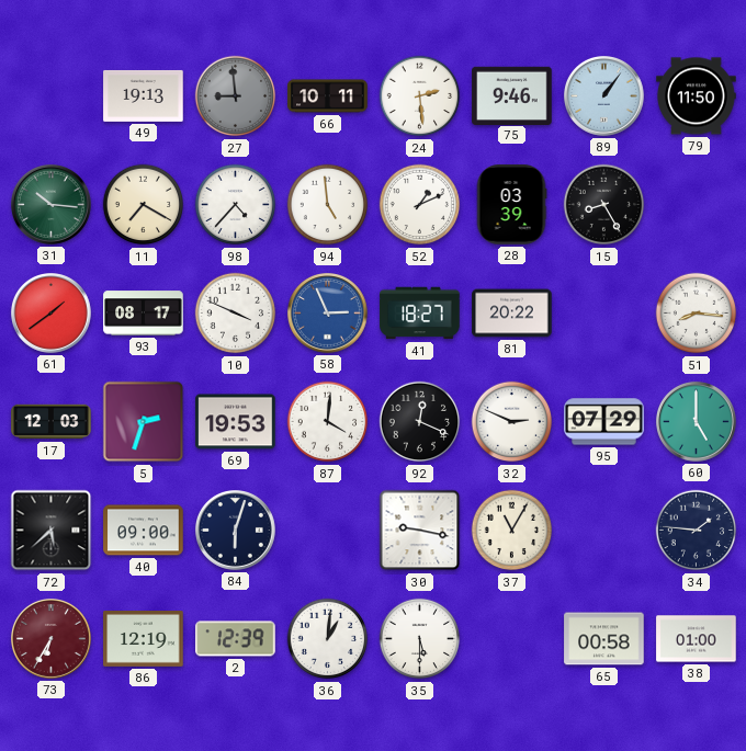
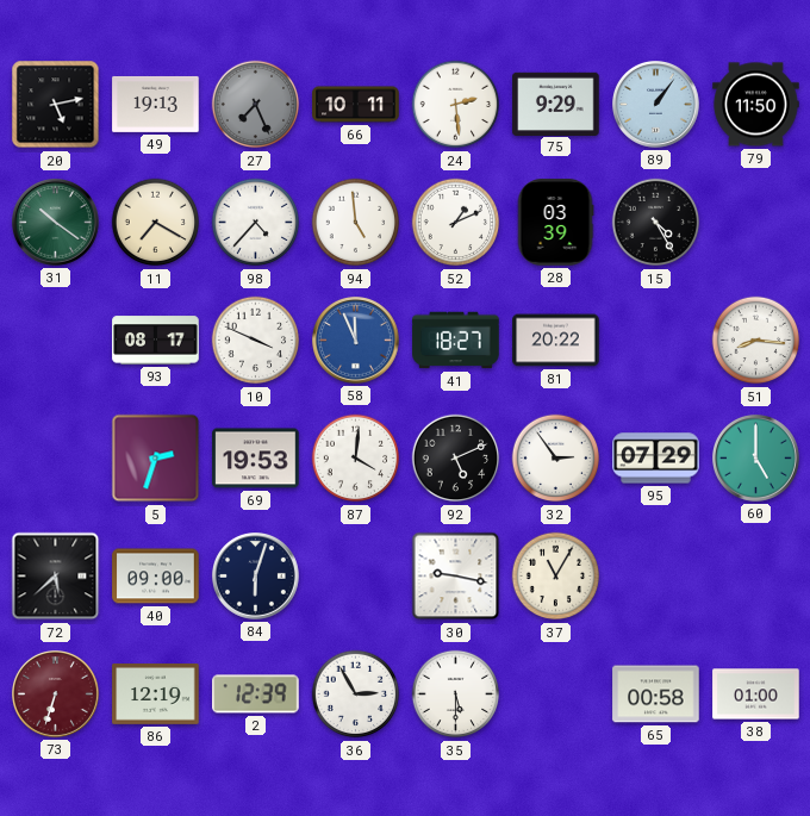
20: none -> 5:13 (56, 105)
27: 8:59 -> 7:26 (256, 105)
75: 9:46 -> 9:29 (556, 104)
31: 10:16 -> 10:21 (56, 223)
15: 8:25 -> 4:25 (656, 223)
61: 1:39 -> none (52, 314)
58: 2:56 -> 11:56 (356, 341)
17: 12:03 -> none (52, 422)
92: 12:19 -> 5:11 (456, 459)
32: 2:49 -> 2:54 (556, 459)
34: 1:46 -> none (697, 531)
73: 6:35 -> 6:33 (56, 694)
36: 1:01 -> 2:55 (356, 694)
